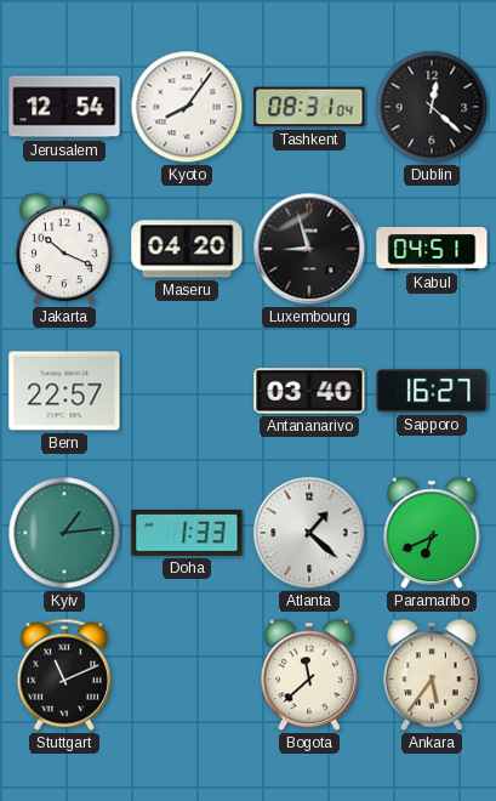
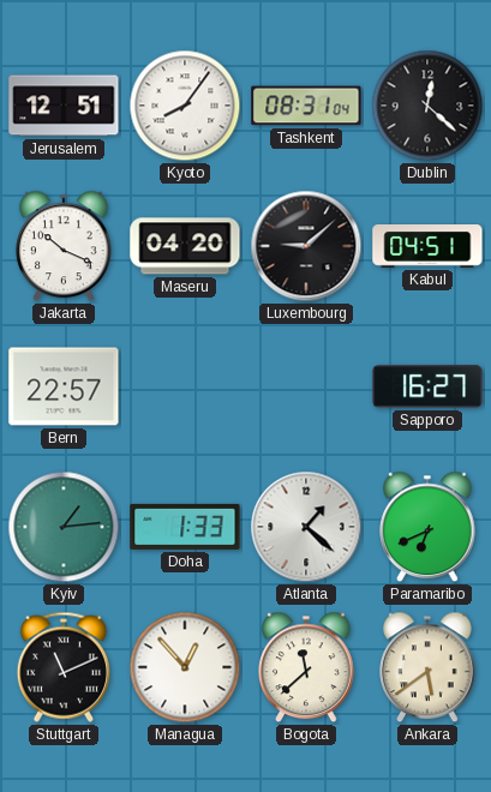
Jerusalem: 12:54 -> 12:51 (64, 106)
Luxembourg: 8:57 -> 9:08 (306, 246)
Antananarivo: 03:40 -> none (309, 391)
Managua: none -> 12:53 (185, 667)
Ankara: 5:36 -> 5:39 (427, 667)
